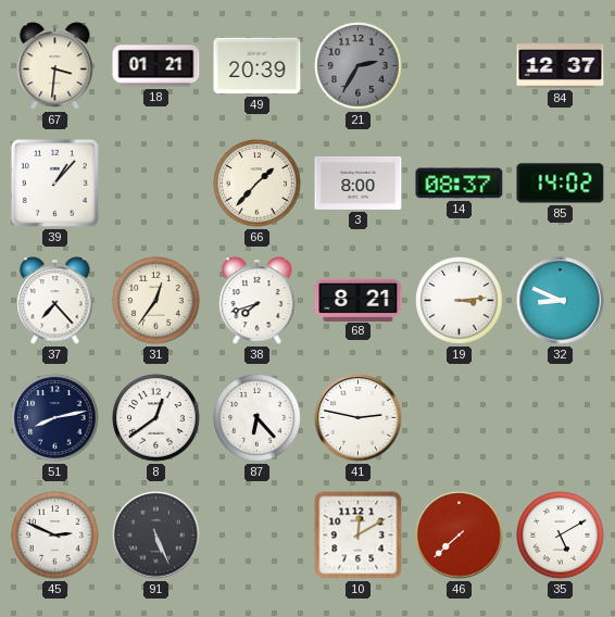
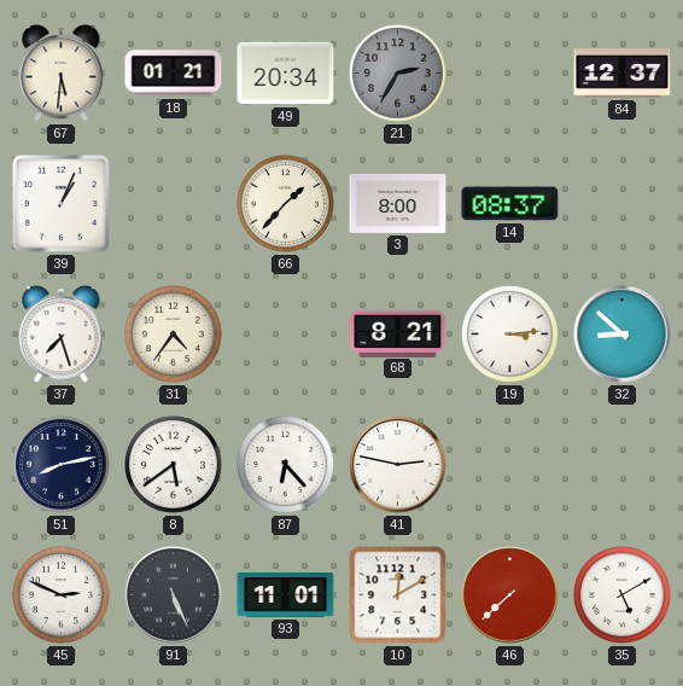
67: 3:31 -> 5:31 (62, 74)
49: 20:39 -> 20:34 (286, 74)
39: 1:07 -> 1:04 (60, 203)
85: 14:02 -> none (561, 184)
37: 7:23 -> 7:27 (62, 335)
31: 12:36 -> 4:36 (174, 335)
38: 7:42 -> none (258, 301)
32: 8:49 -> 8:52 (623, 335)
8: 12:39 -> 5:39 (174, 465)
93: none -> 11:01 (286, 595)
